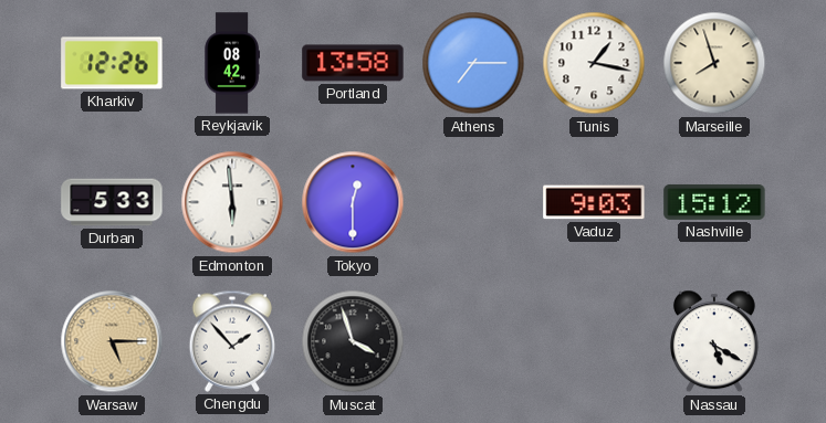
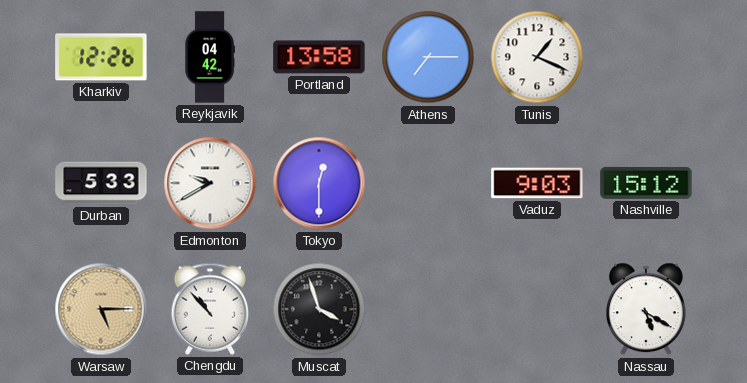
Reykjavik: 08:42 -> 04:42 (209, 57)
Tunis: 1:17 -> 1:19 (537, 57)
Marseille: 7:57 -> none (714, 63)
Edmonton: 5:59 -> 9:40 (210, 183)
Chengdu: 1:53 -> 10:53 (210, 309)
